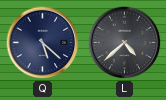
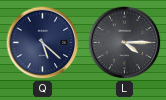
L: 4:38 -> 4:15 (125, 43)
